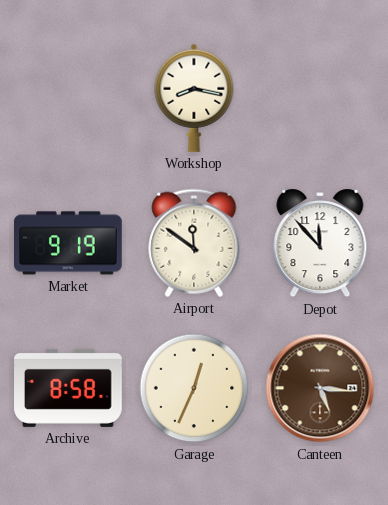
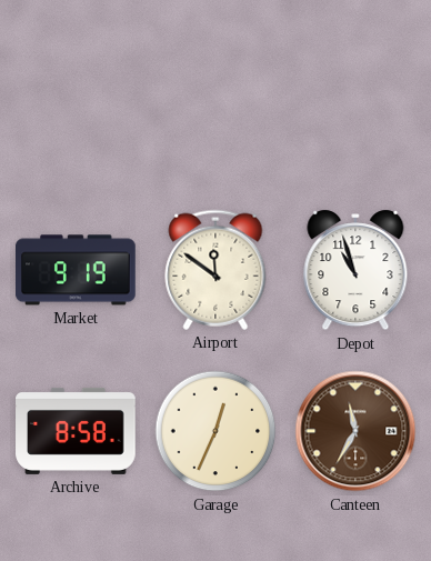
Workshop: 8:17 -> none (194, 98)
Depot: 11:53 -> 10:57 (355, 270)
Canteen: 5:16 -> 11:35 (355, 431)
